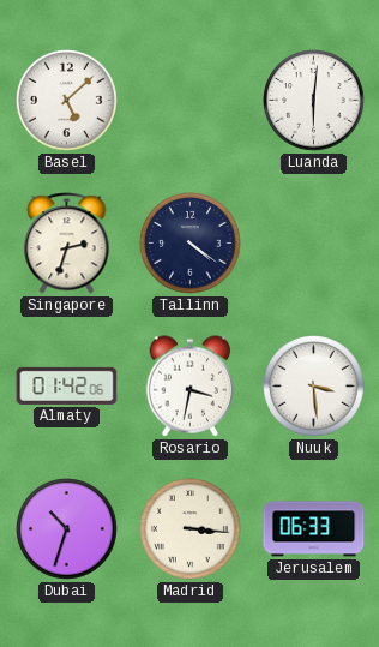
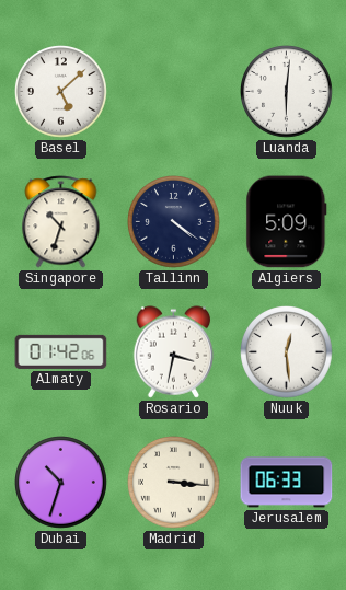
Singapore: 2:33 -> 10:33 (61, 222)
Algiers: none -> 5:09 (287, 222)
Nuuk: 3:29 -> 12:29 (287, 352)
